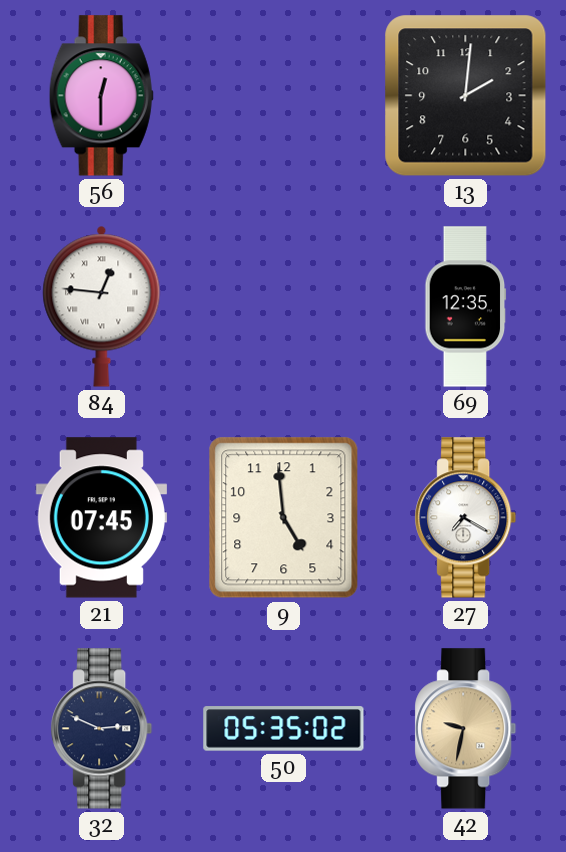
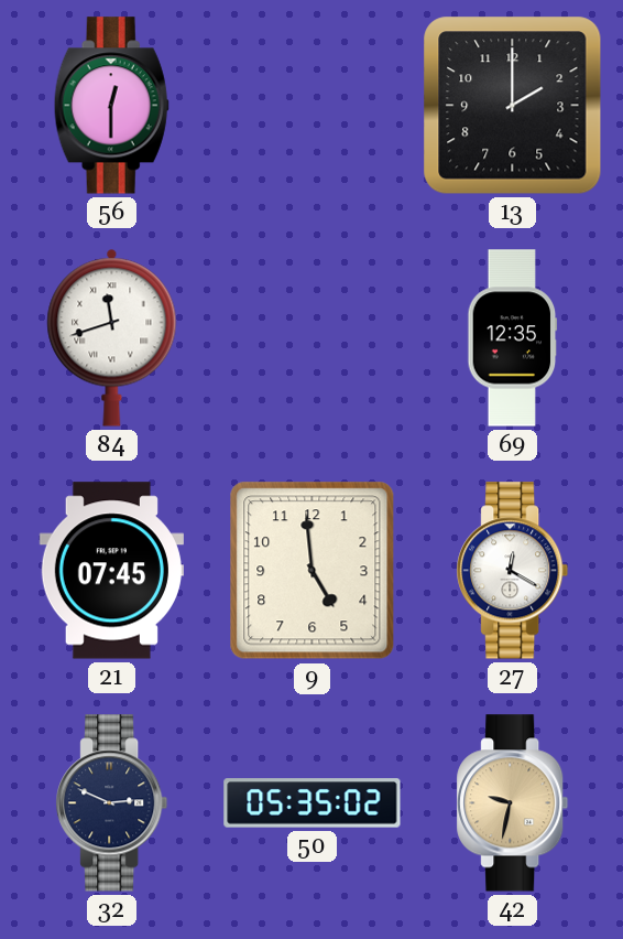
13: 2:01 -> 2:00 (513, 106)
84: 12:46 -> 11:42 (112, 337)
27: 7:20 -> 12:20 (513, 571)
